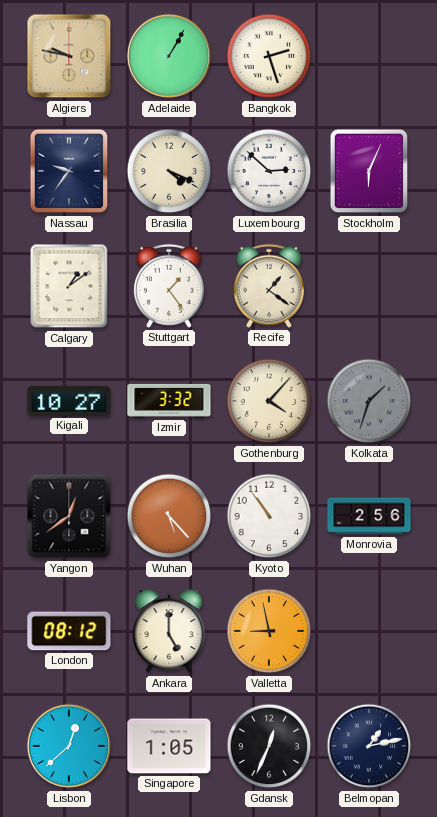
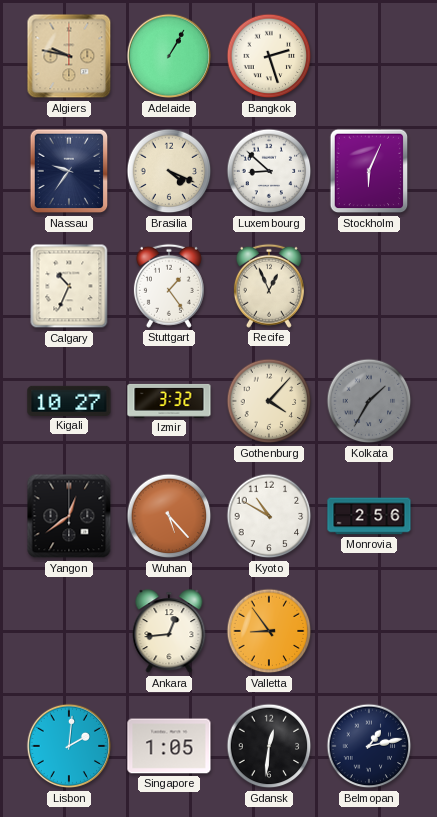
Luxembourg: 2:52 -> 8:52 (269, 171)
Calgary: 1:09 -> 10:34 (69, 286)
Recife: 1:21 -> 12:56 (269, 286)
Kolkata: 1:33 -> 1:35 (369, 401)
Kyoto: 10:54 -> 10:50 (269, 516)
London: 08:12 -> none (69, 631)
Ankara: 5:00 -> 12:44 (169, 632)
Valletta: 8:58 -> 8:54 (269, 631)
Lisbon: 12:38 -> 2:01 (69, 746)
Gdansk: 12:34 -> 12:31 (269, 746)
